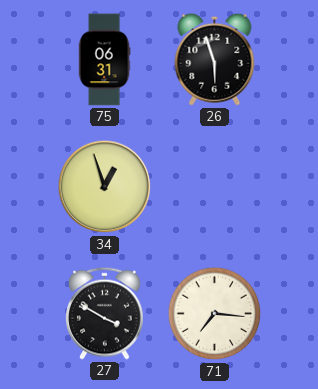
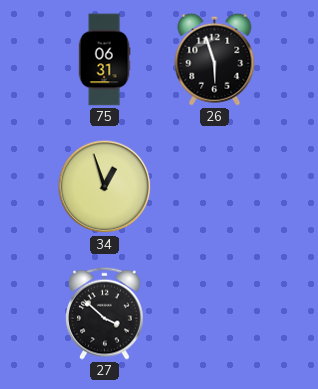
27: 3:50 -> 3:52 (105, 313)
71: 7:16 -> none (215, 314)
